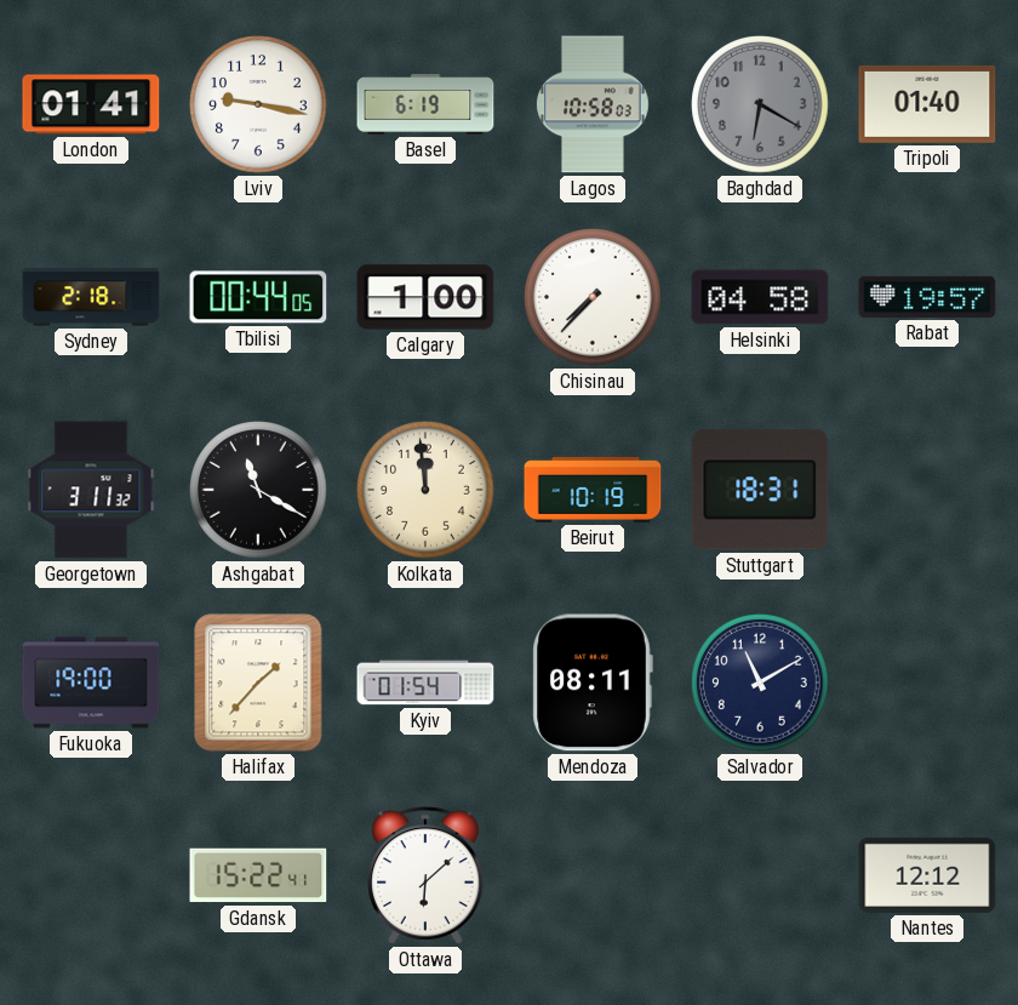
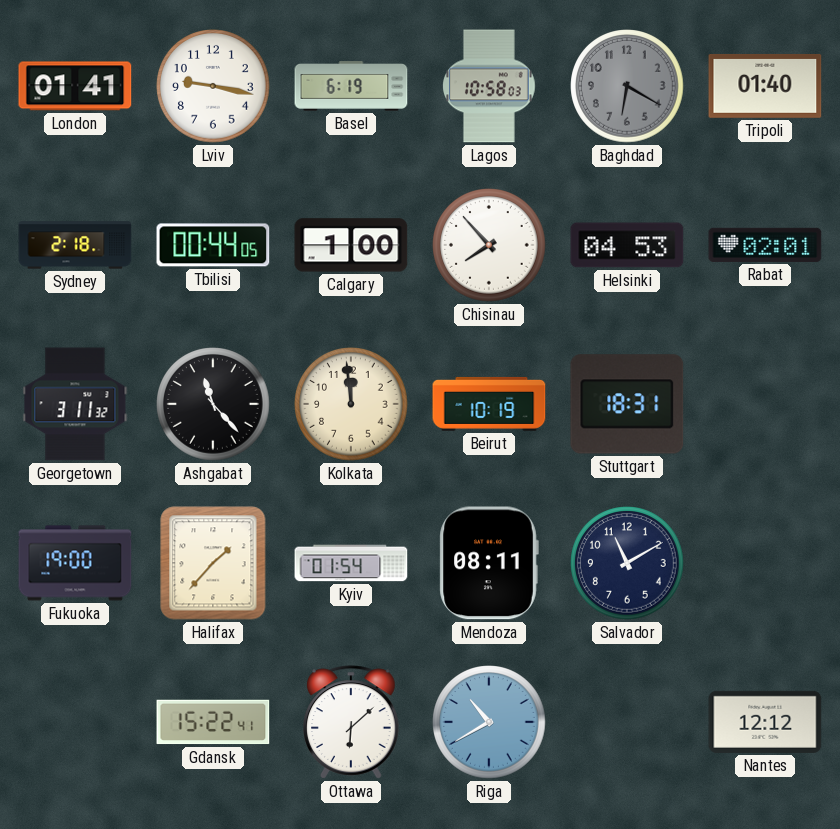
Chisinau: 7:37 -> 7:53 (489, 245)
Helsinki: 04:58 -> 04:53 (627, 245)
Rabat: 19:57 -> 02:01 (765, 245)
Ashgabat: 11:20 -> 11:23 (213, 404)
Riga: none -> 10:40 (489, 722)
